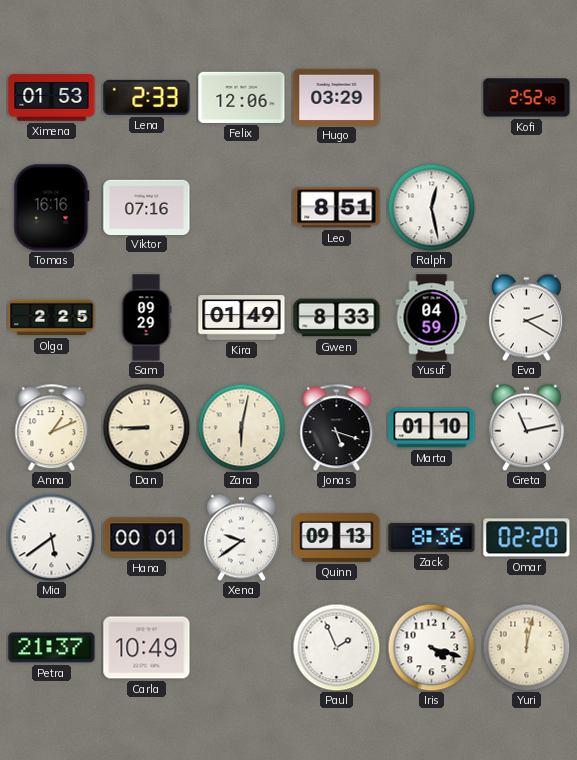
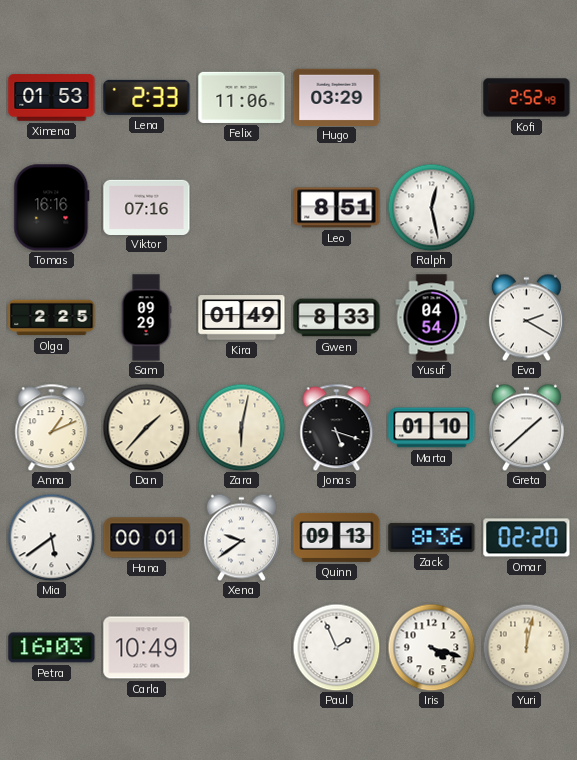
Felix: 12:06 -> 11:06 (242, 97)
Yusuf: 04:59 -> 04:54 (432, 318)
Dan: 8:45 -> 1:37 (146, 427)
Greta: 11:13 -> 1:38 (526, 427)
Petra: 21:37 -> 16:03 (52, 648)
